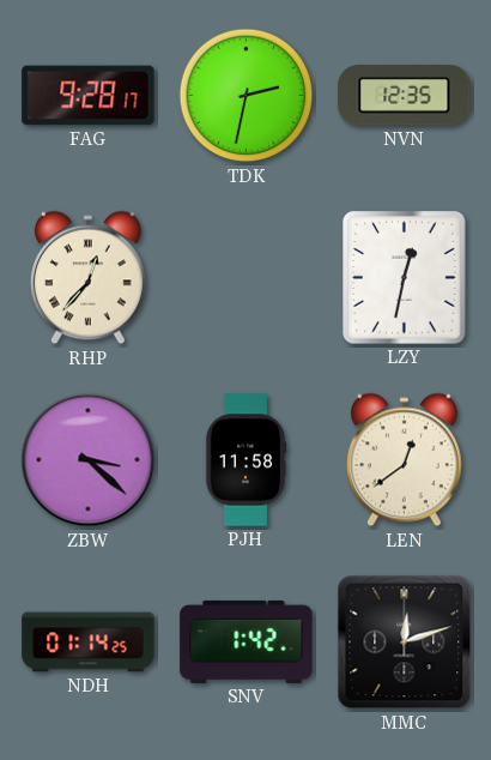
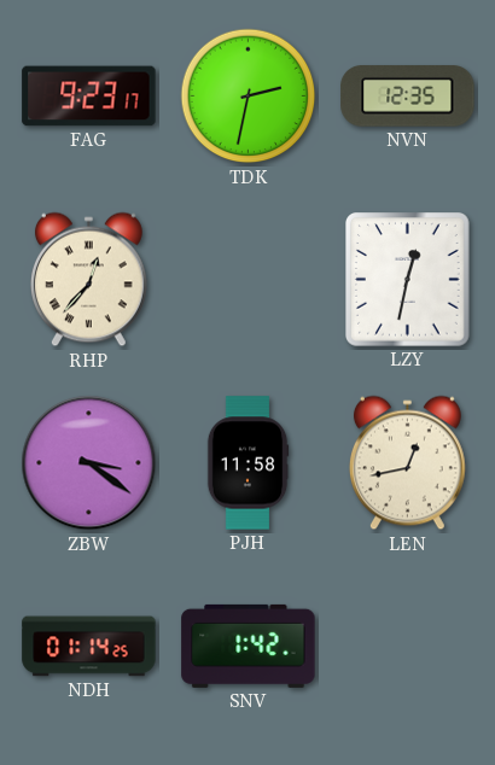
FAG: 9:28 -> 9:23 (89, 97)
ZBW: 3:22 -> 3:21 (89, 463)
LEN: 12:39 -> 12:43 (407, 463)
MMC: 12:12 -> none (405, 643)
